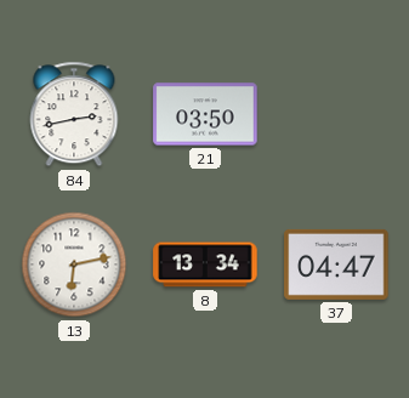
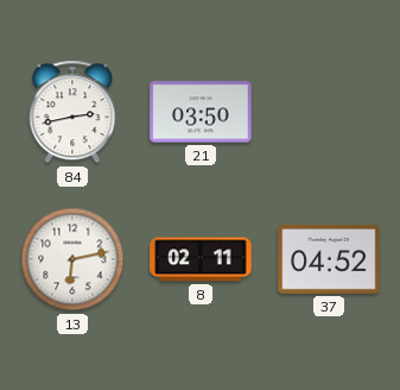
8: 13:34 -> 02:11 (201, 259)
37: 04:47 -> 04:52 (329, 259)
